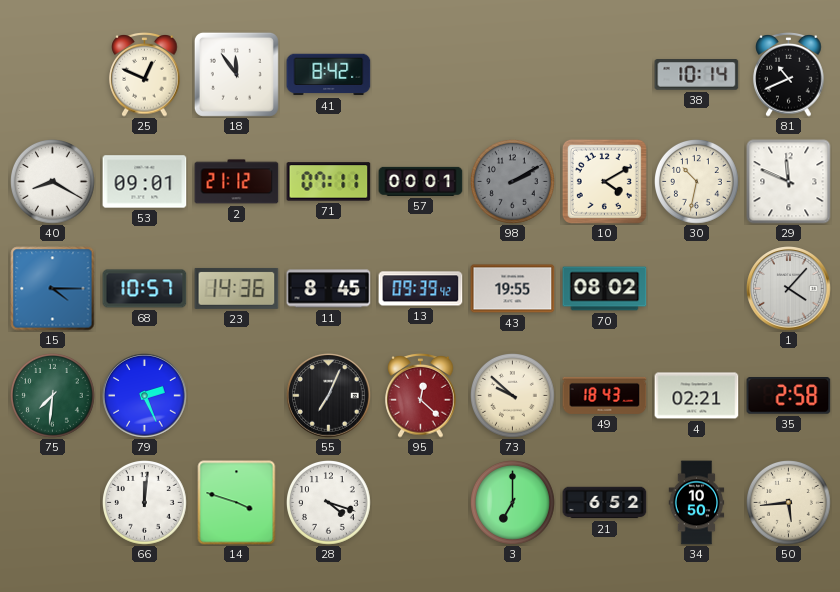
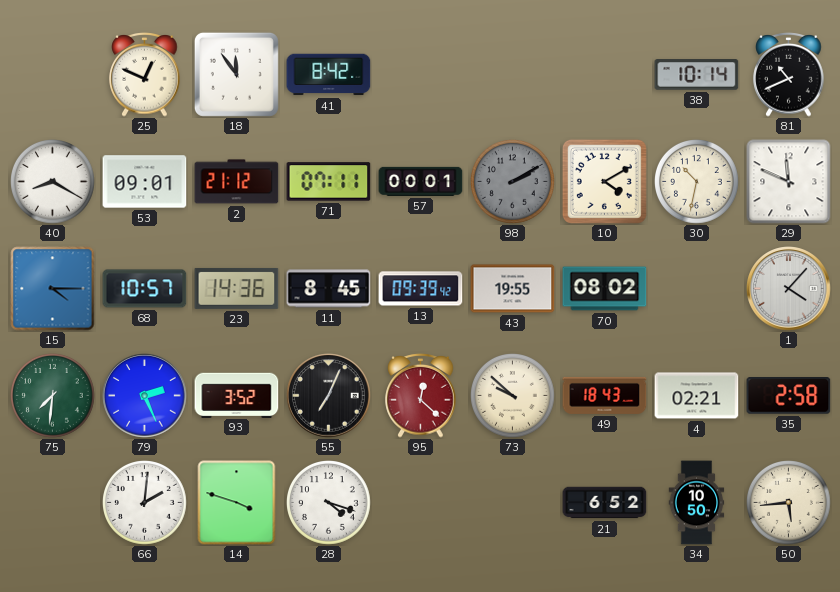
93: none -> 3:52 (237, 395)
66: 12:01 -> 2:01 (145, 503)
3: 7:00 -> none (513, 503)
